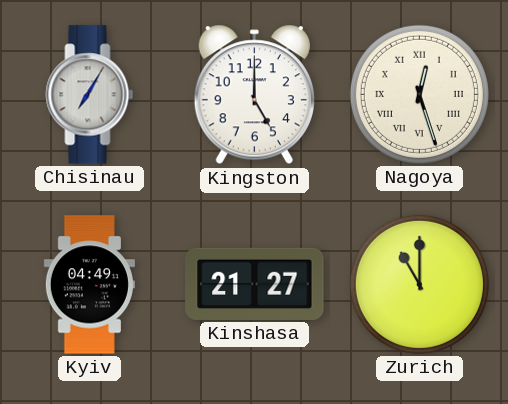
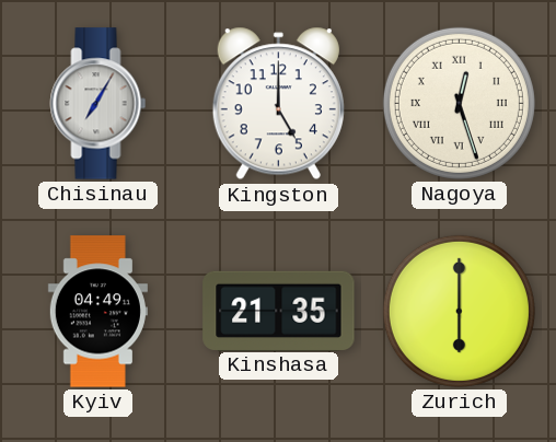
Kinshasa: 21:27 -> 21:35 (279, 311)
Zurich: 11:00 -> 6:00 (459, 311)
